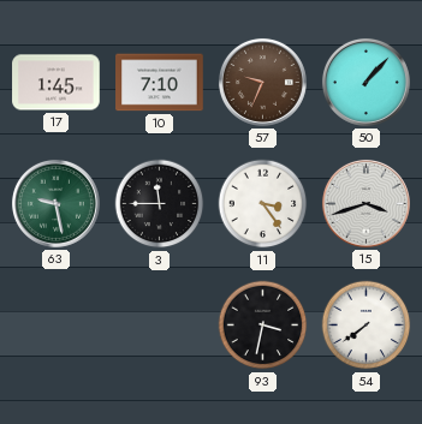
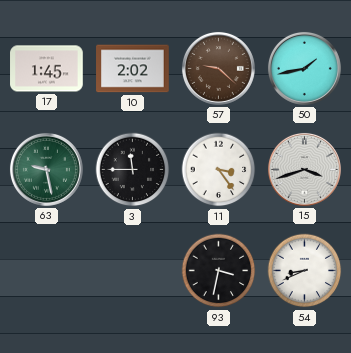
10: 7:10 -> 2:02 (133, 69)
57: 9:34 -> 9:22 (218, 68)
50: 1:07 -> 1:43 (304, 68)
54: 7:39 -> 8:41 (305, 271)
